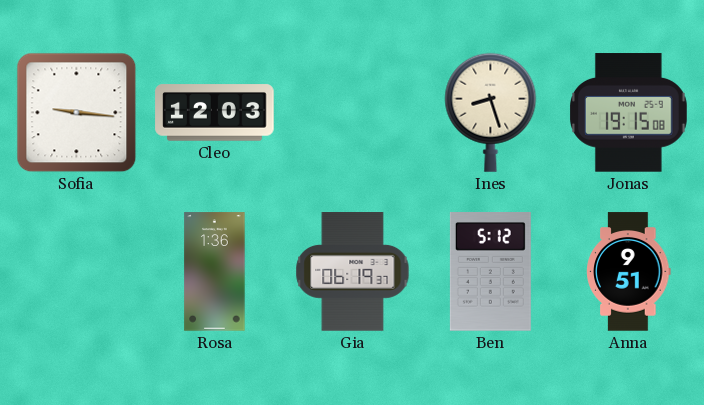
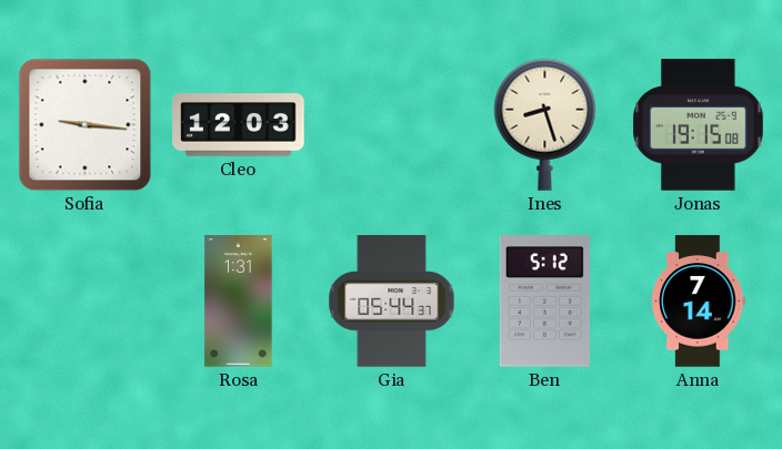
Rosa: 1:36 -> 1:31 (239, 302)
Gia: 06:19 -> 05:44 (392, 302)
Anna: 9:51 -> 7:14 (699, 302)
